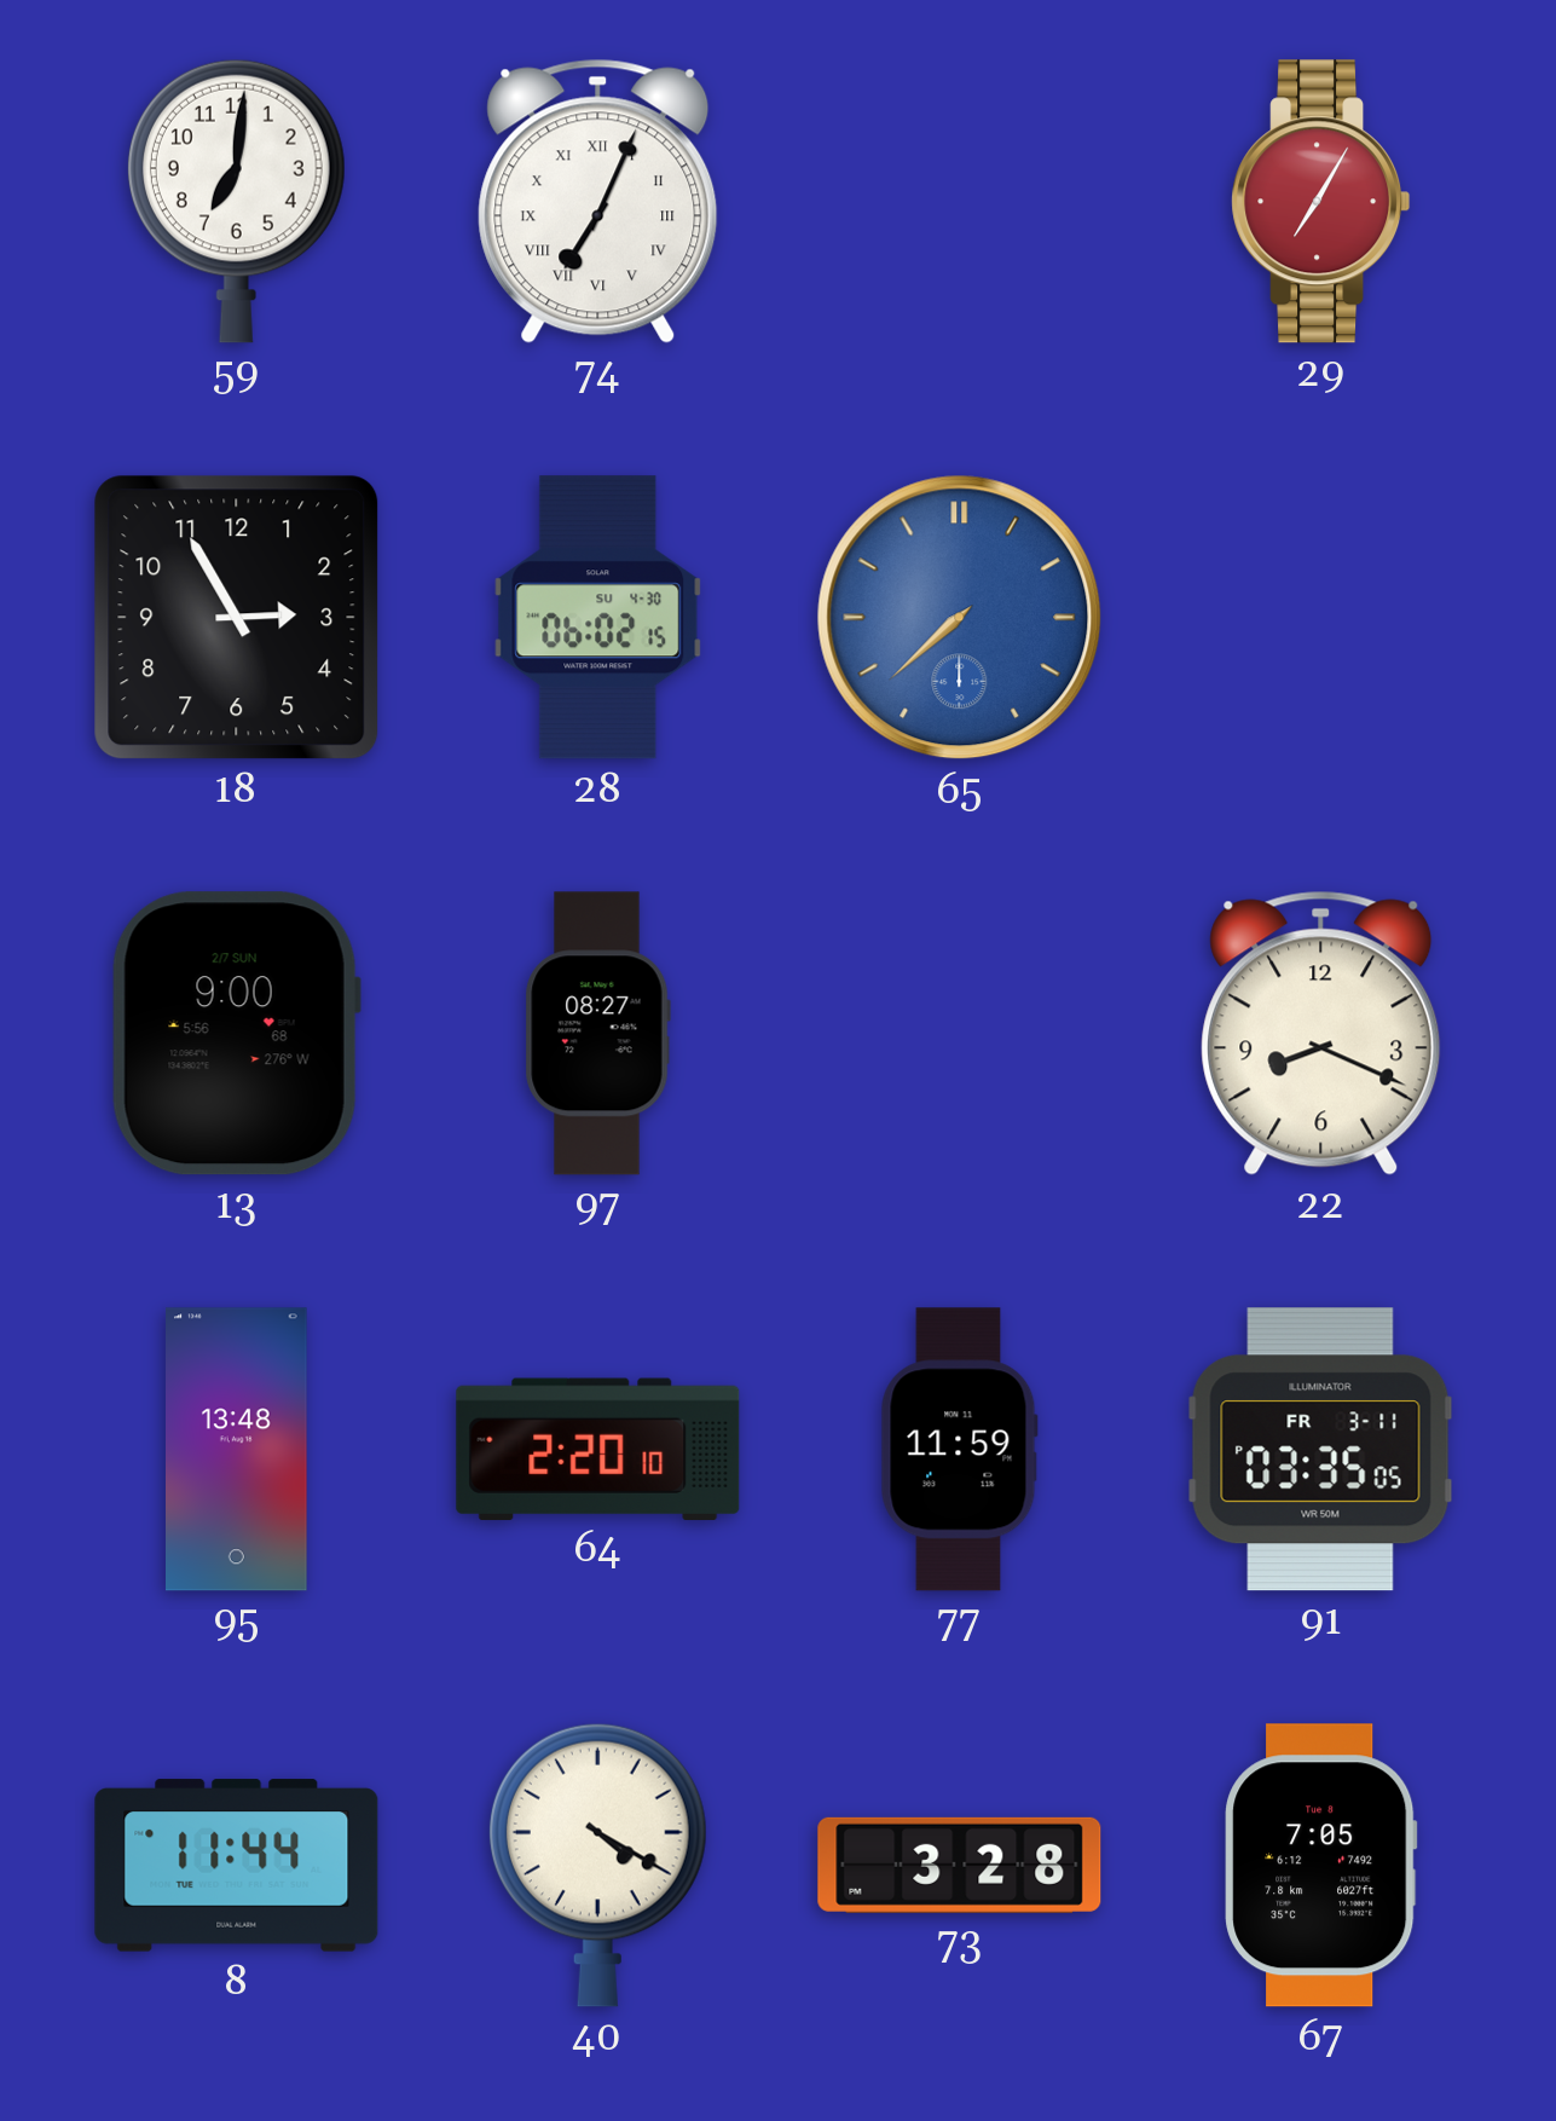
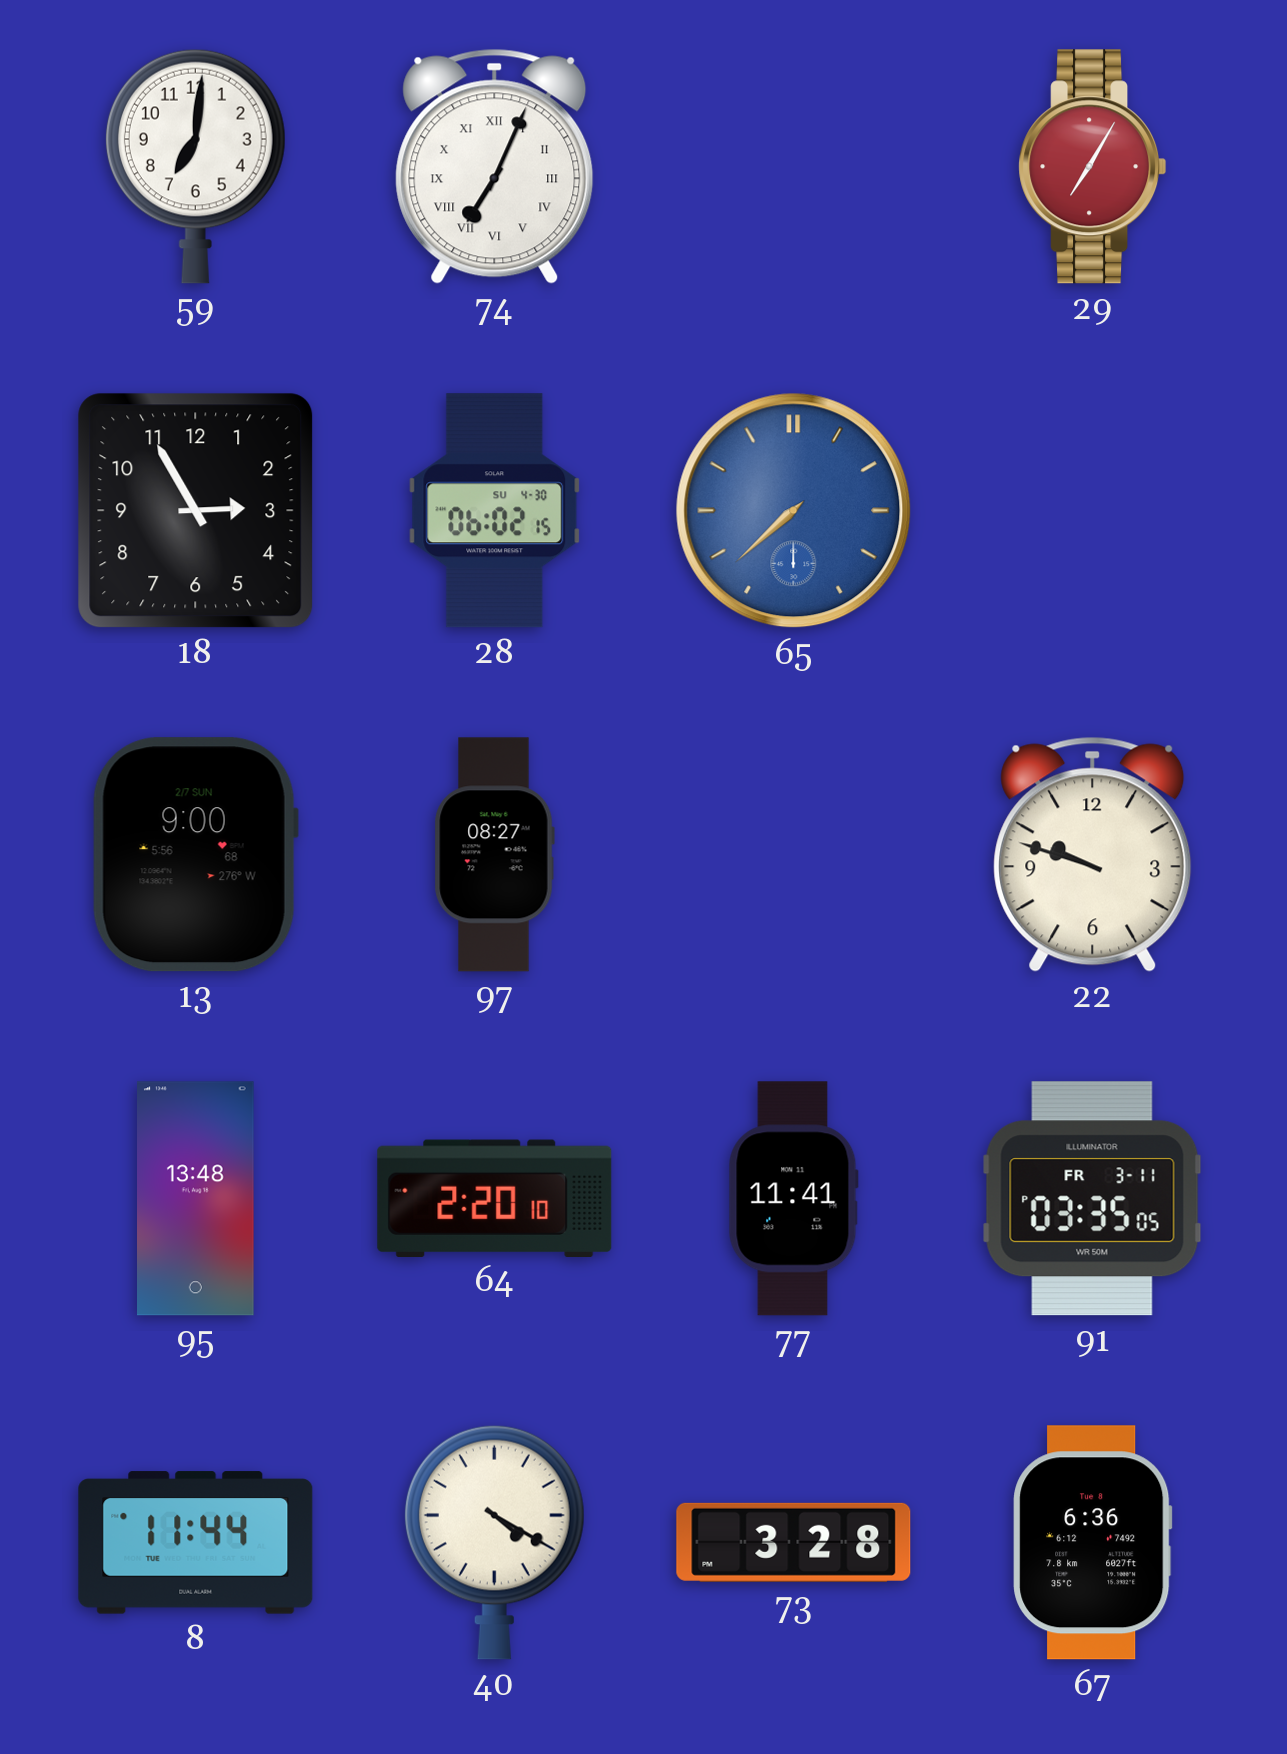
22: 8:19 -> 9:48 (1093, 854)
77: 11:59 -> 11:41 (793, 1199)
67: 7:05 -> 6:36 (1093, 1543)
